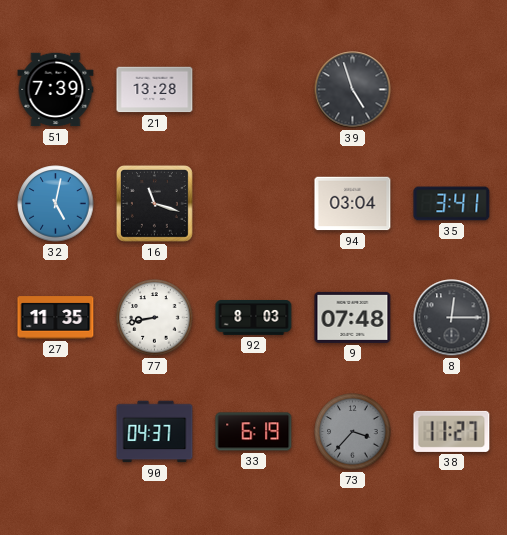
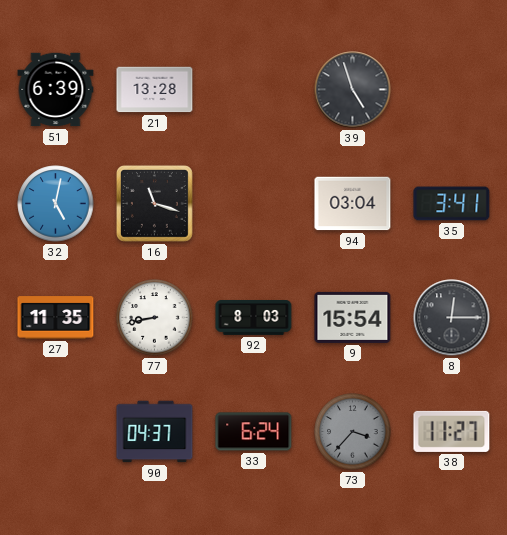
51: 7:39 -> 6:39 (56, 90)
9: 07:48 -> 15:54 (353, 317)
33: 6:19 -> 6:24 (254, 432)
